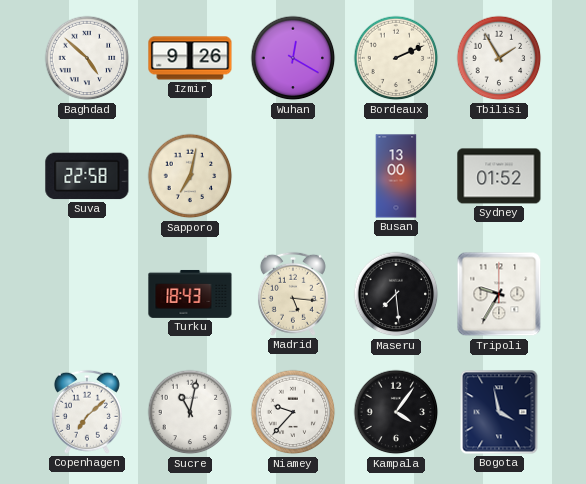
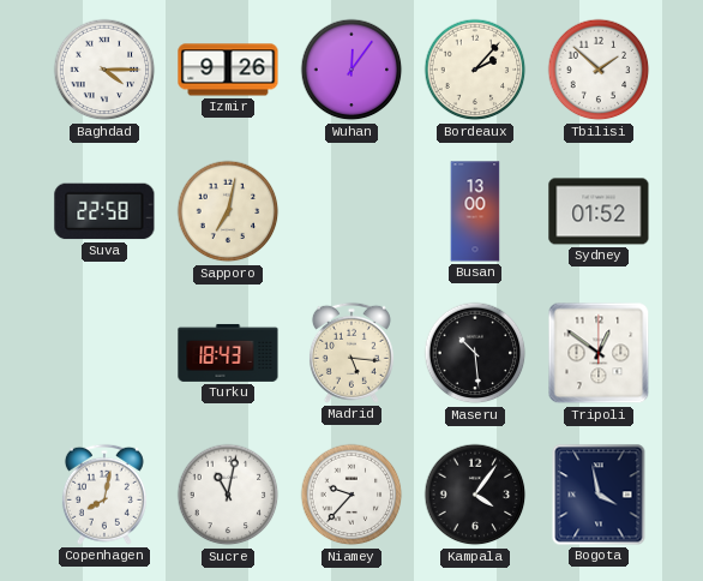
Baghdad: 4:52 -> 4:15 (104, 70)
Wuhan: 12:20 -> 12:06 (351, 70)
Bordeaux: 2:11 -> 2:07 (475, 70)
Tbilisi: 1:55 -> 1:52 (599, 70)
Maseru: 7:29 -> 10:29 (475, 353)
Tripoli: 9:35 -> 12:51 (599, 353)
Copenhagen: 7:08 -> 8:02 (104, 495)
